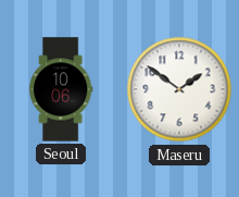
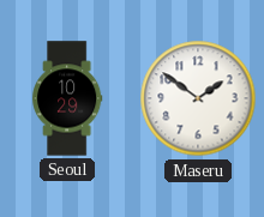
Seoul: 10:06 -> 10:29 (67, 98)
